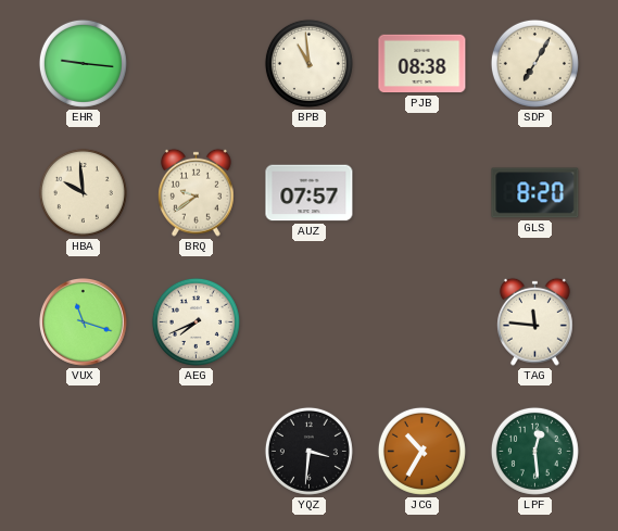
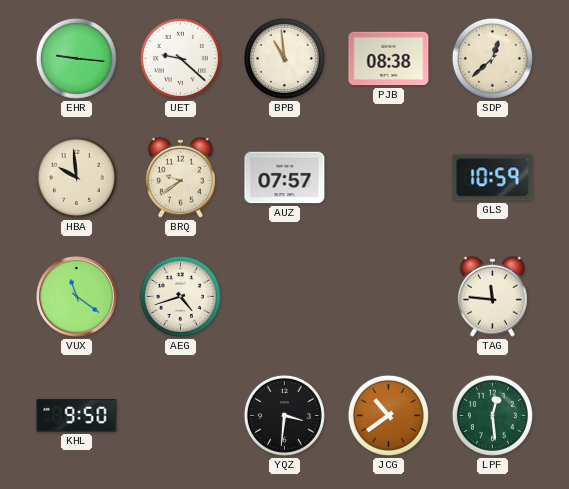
UET: none -> 9:22 (180, 58)
SDP: 7:05 -> 12:38 (492, 58)
GLS: 8:20 -> 10:59 (493, 178)
VUX: 11:18 -> 11:21 (77, 297)
AEG: 7:41 -> 4:42 (180, 296)
KHL: none -> 9:50 (77, 416)
JCG: 10:35 -> 10:39 (388, 415)
